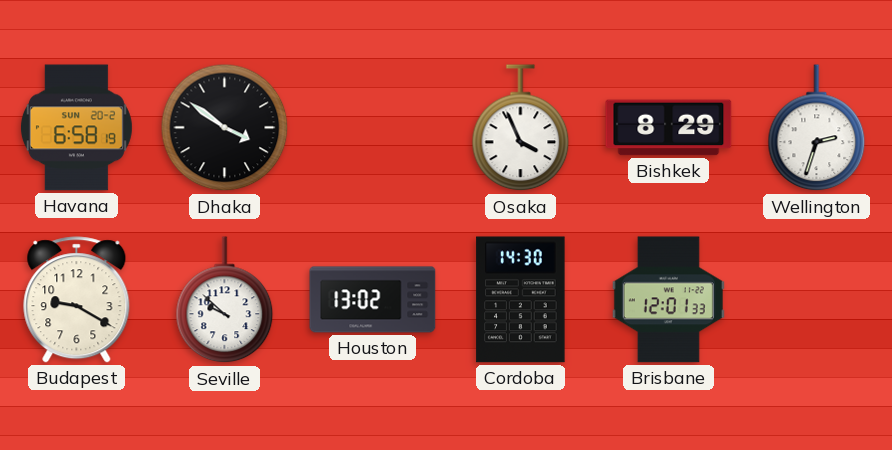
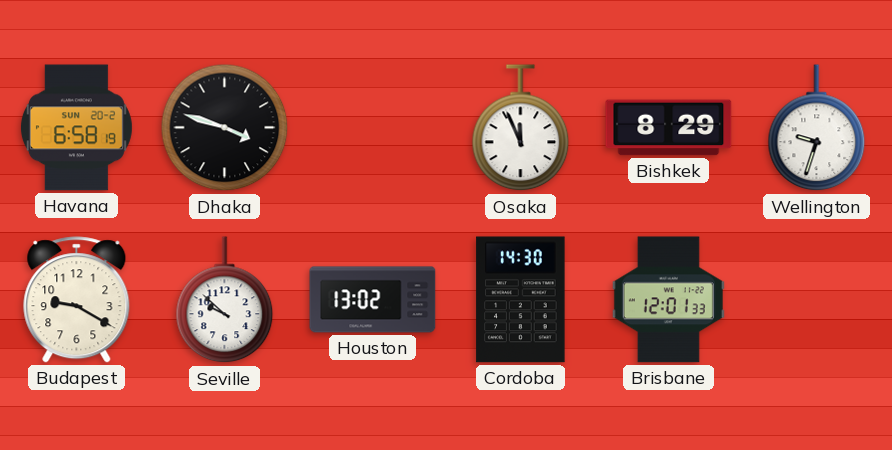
Dhaka: 3:51 -> 3:48 (225, 128)
Osaka: 3:56 -> 11:56 (521, 128)
Wellington: 2:33 -> 9:33 (817, 128)
